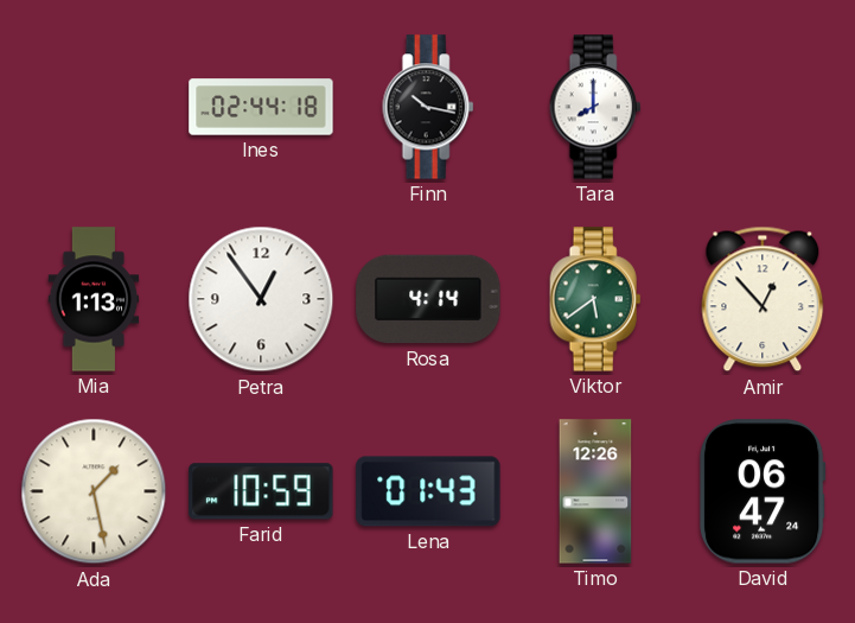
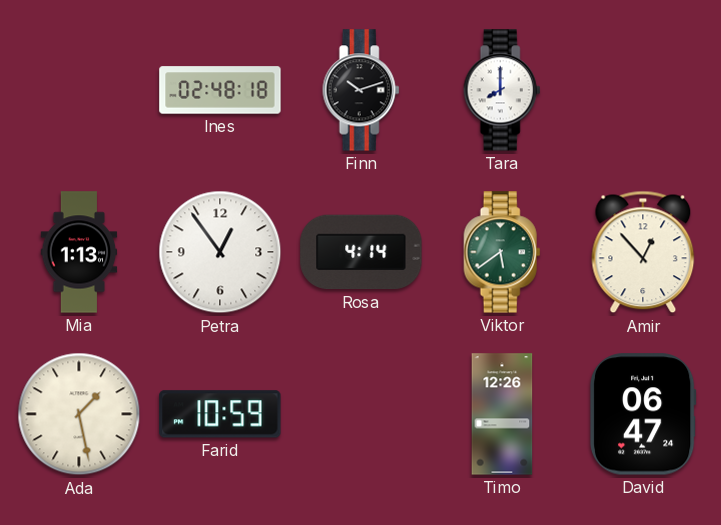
Ines: 02:44 -> 02:48 (220, 90)
Finn: 10:17 -> 10:12 (361, 90)
Lena: 01:43 -> none (428, 491)
